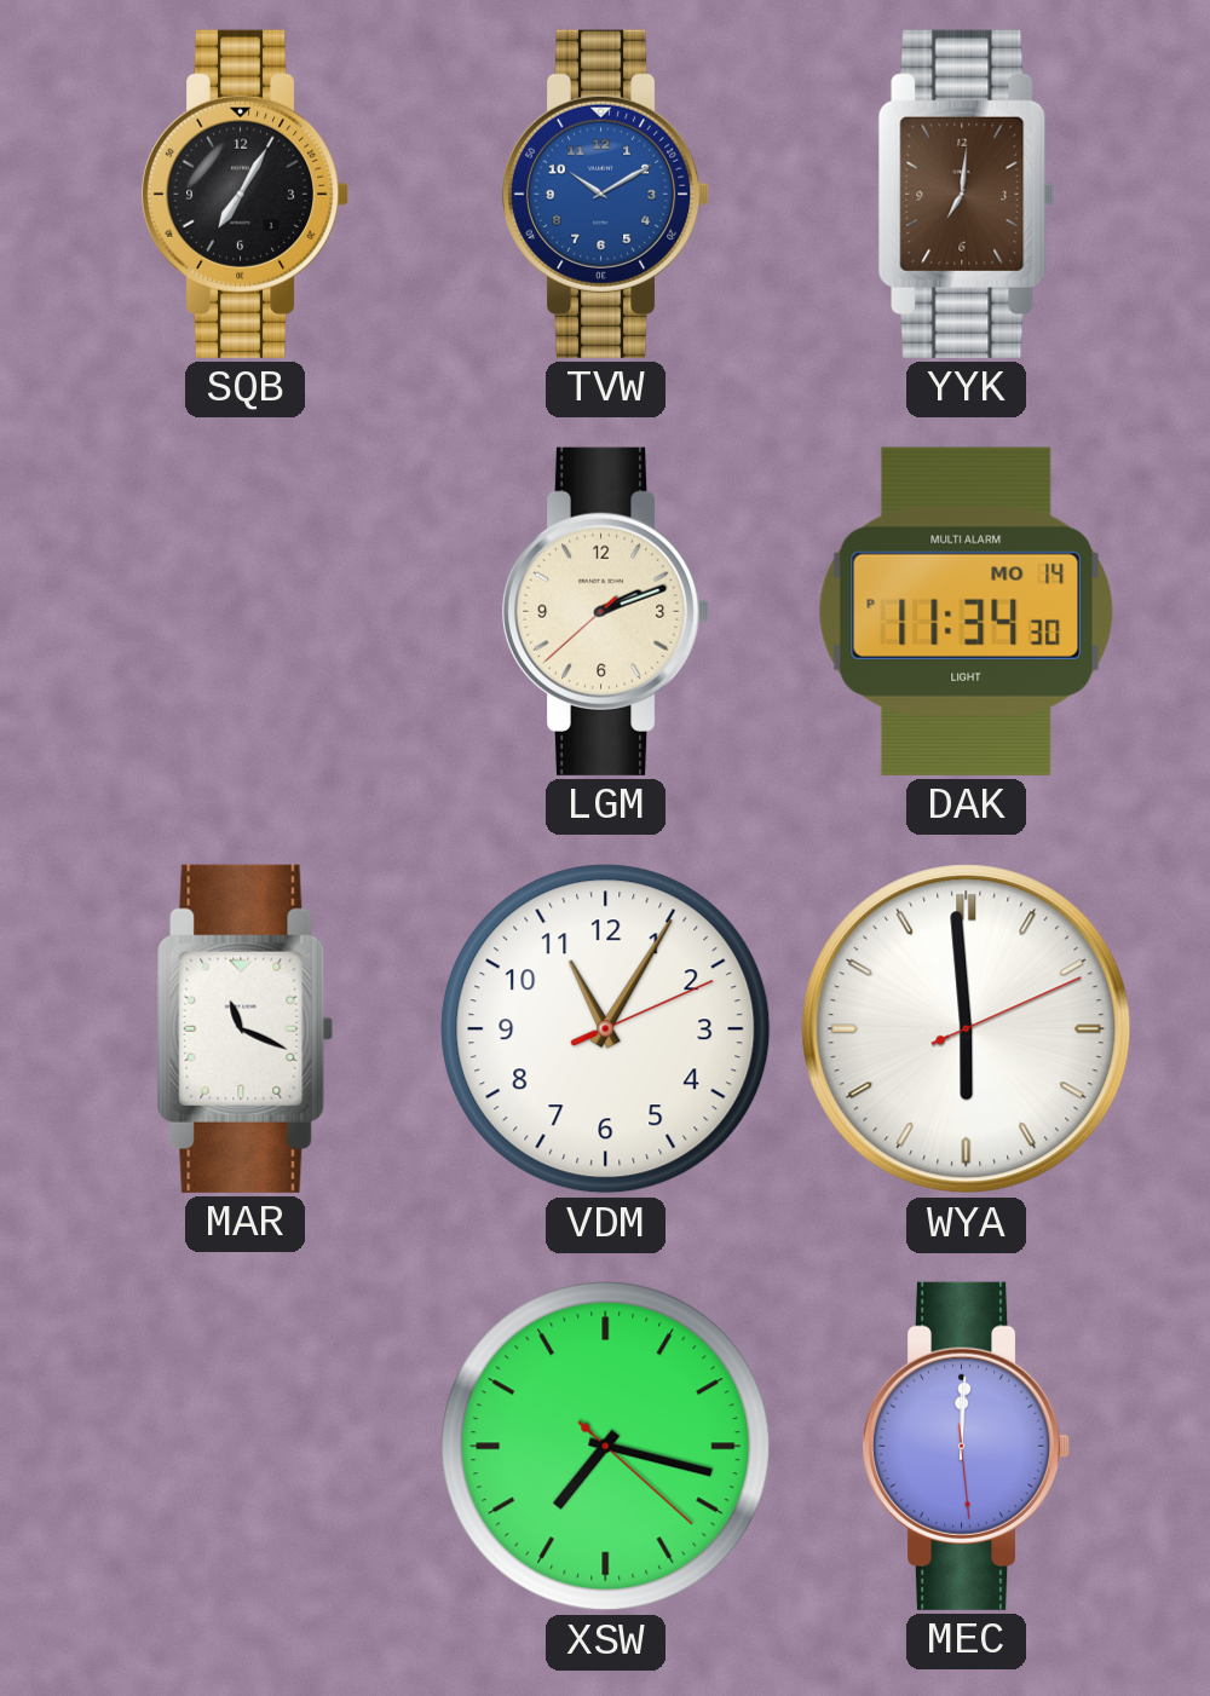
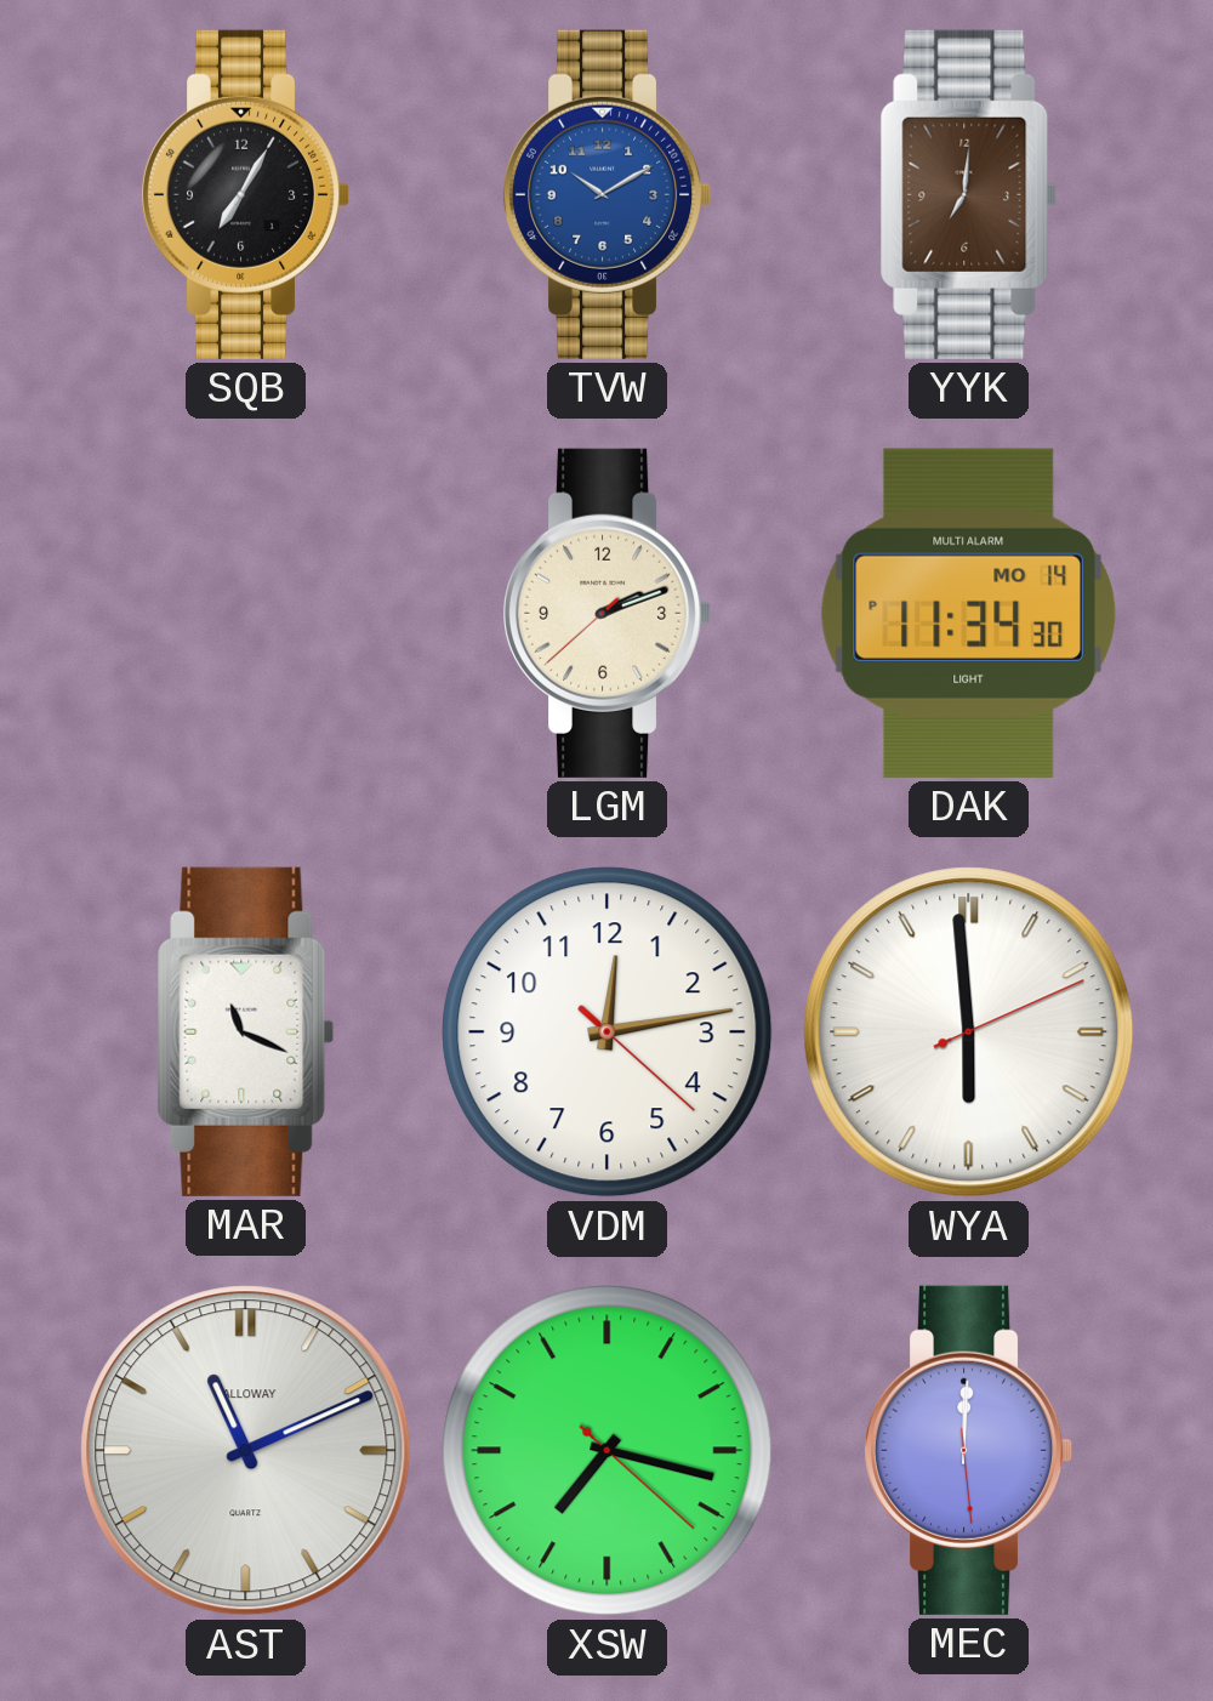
VDM: 11:05 -> 12:13 (608, 1032)
AST: none -> 11:11 (246, 1451)
